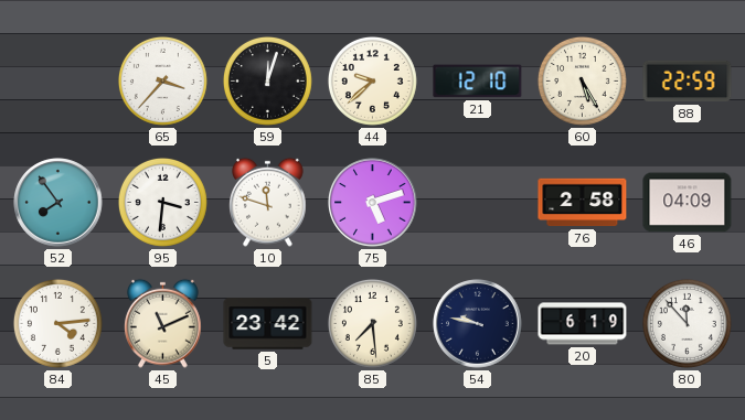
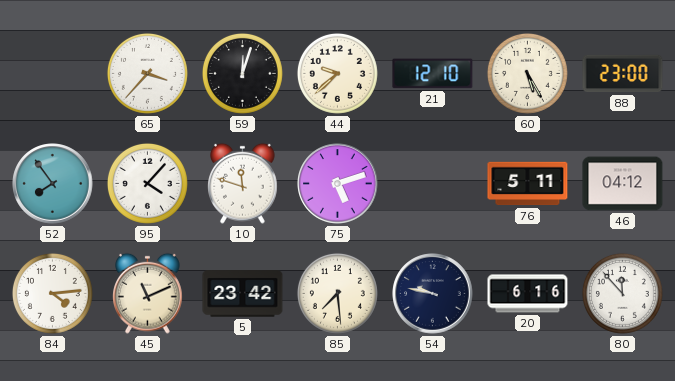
88: 22:59 -> 23:00 (623, 74)
95: 3:31 -> 4:07 (147, 183)
76: 2:58 -> 5:11 (528, 184)
46: 04:09 -> 04:12 (623, 184)
20: 6:19 -> 6:16 (528, 294)
